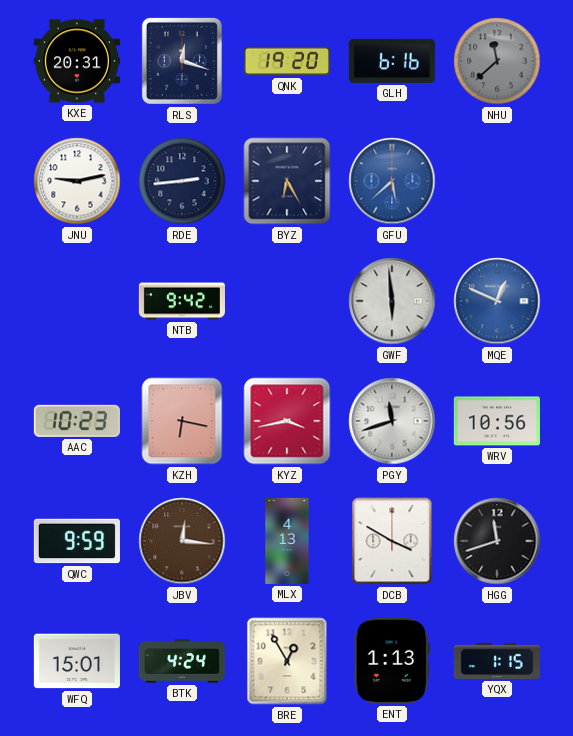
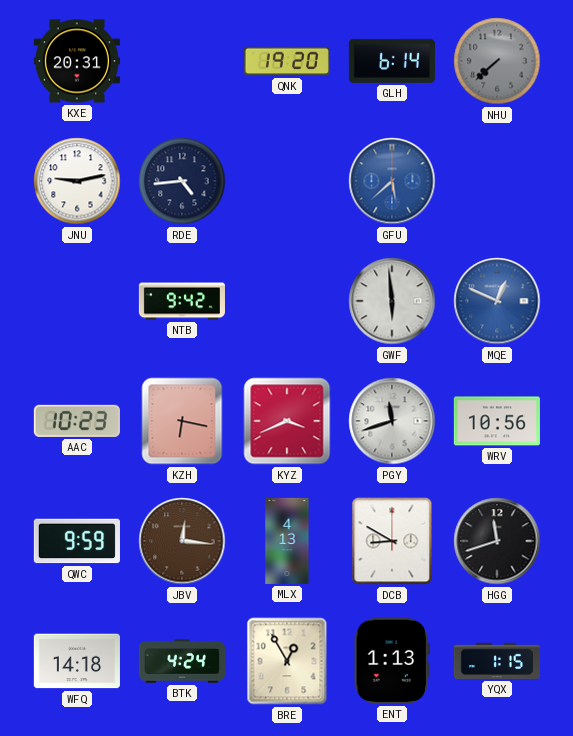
RLS: 12:18 -> none (182, 61)
GLH: 6:16 -> 6:14 (392, 61)
NHU: 11:38 -> 7:38 (497, 61)
RDE: 2:44 -> 4:44 (182, 181)
BYZ: 6:25 -> none (287, 181)
KYZ: 3:43 -> 3:41 (287, 421)
DCB: 3:50 -> 8:50 (392, 541)
WFQ: 15:01 -> 14:18 (77, 661)
